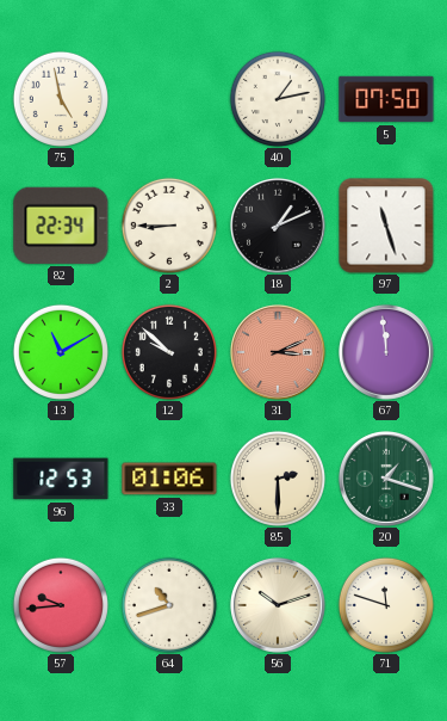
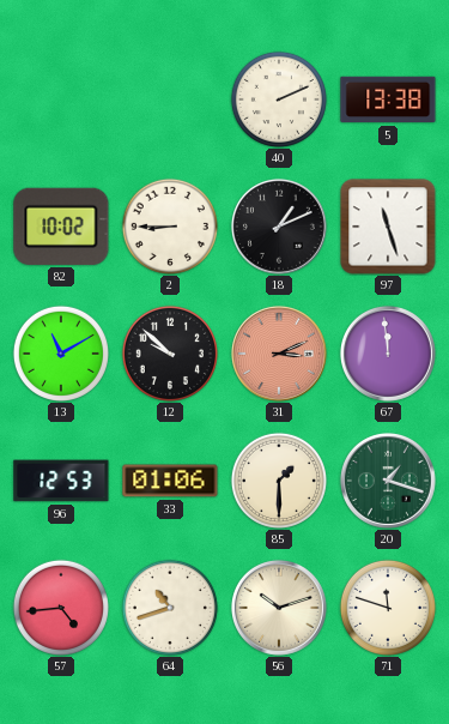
75: 4:58 -> none (61, 99)
40: 1:13 -> 2:11 (279, 99)
5: 07:50 -> 13:38 (388, 99)
82: 22:34 -> 10:02 (61, 227)
85: 2:30 -> 1:30 (279, 481)
57: 9:44 -> 4:44 (61, 608)
